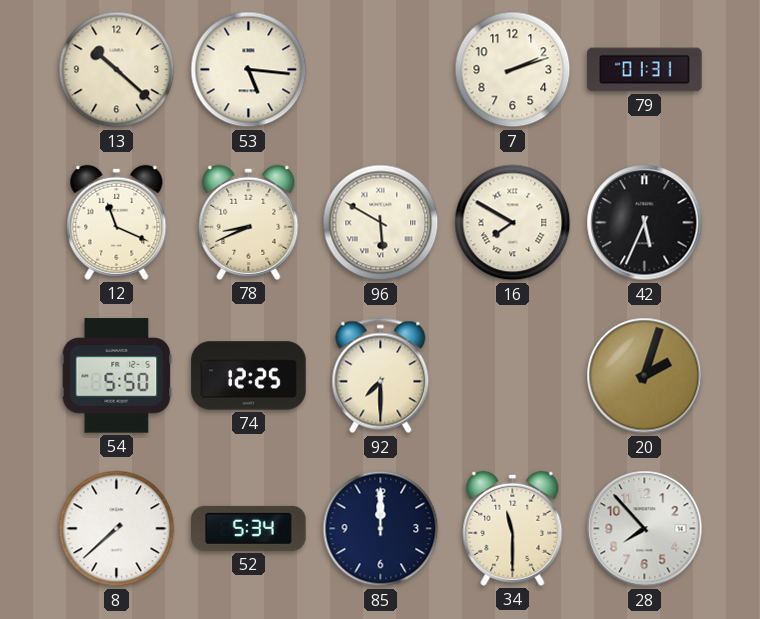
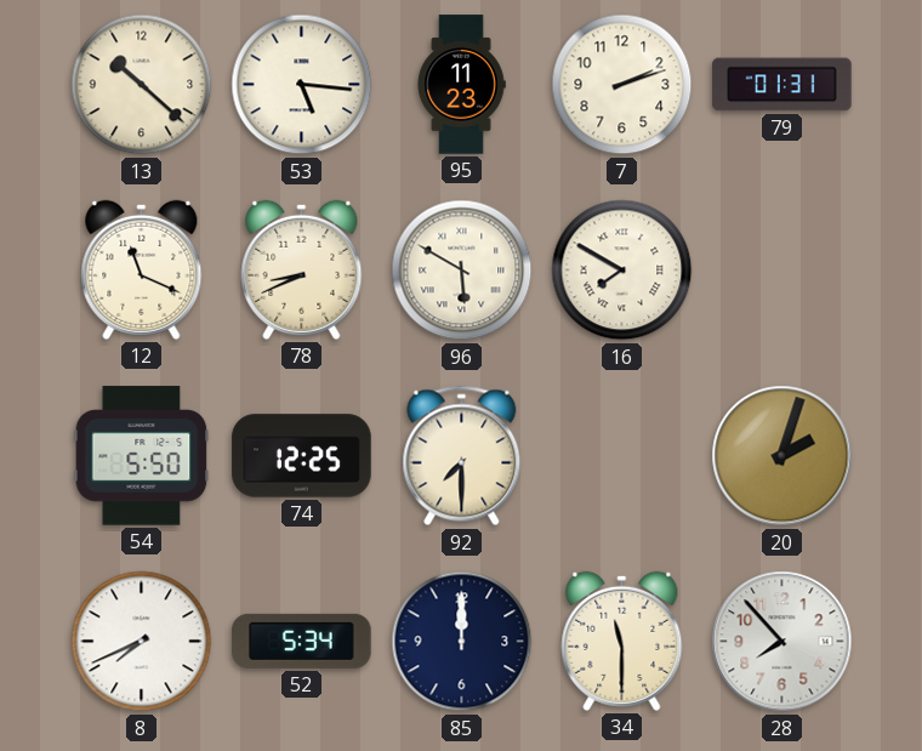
95: none -> 11:23 (461, 85)
42: 5:34 -> none (645, 223)
8: 7:38 -> 7:41 (142, 642)
